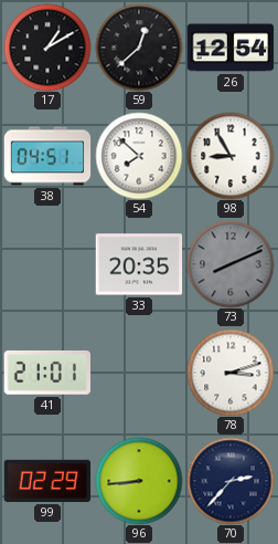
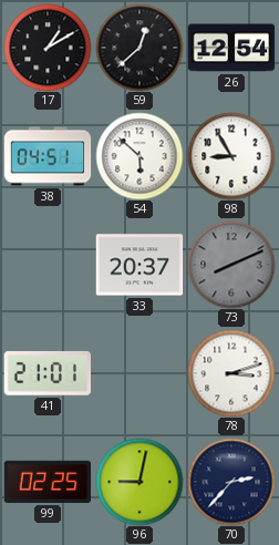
54: 7:52 -> 5:52 (139, 156)
33: 20:35 -> 20:37 (139, 265)
99: 02:29 -> 02:25 (48, 482)
96: 8:44 -> 9:02 (139, 482)
